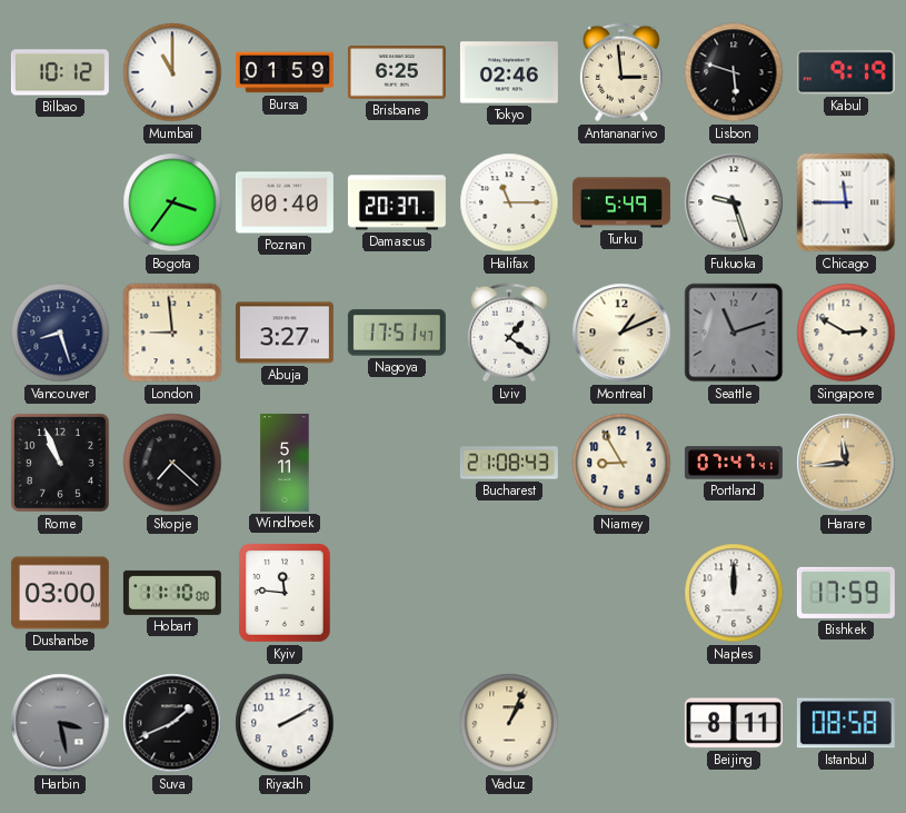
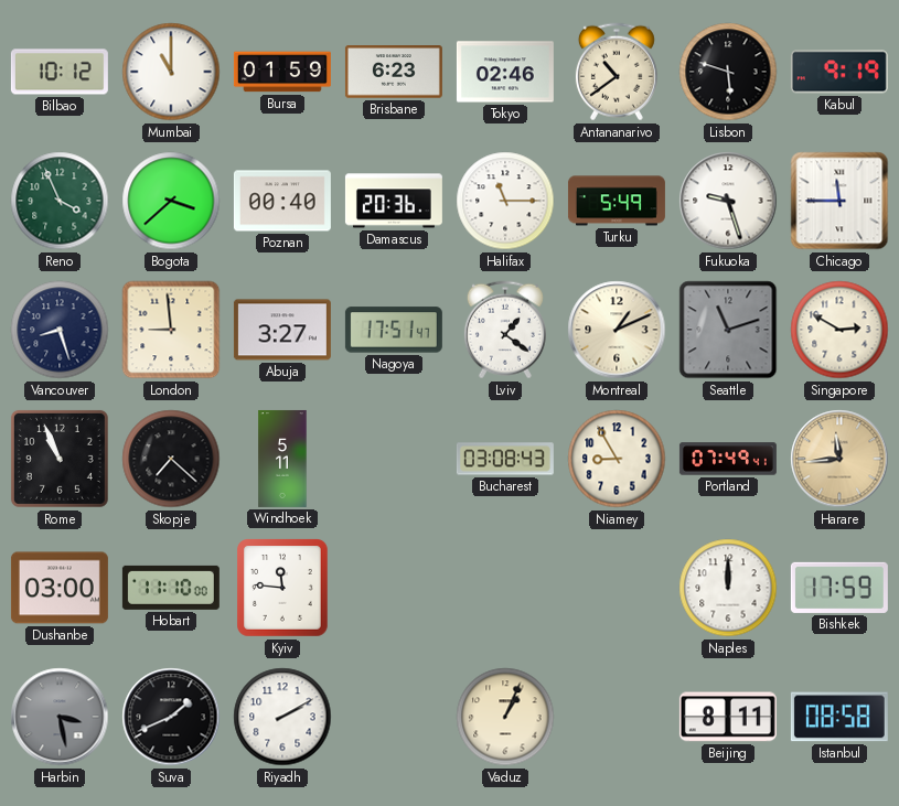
Brisbane: 6:25 -> 6:23 (394, 72)
Antananarivo: 2:59 -> 10:39 (617, 72)
Reno: none -> 3:56 (60, 201)
Bogota: 3:36 -> 3:38 (171, 201)
Damascus: 20:37 -> 20:36 (394, 201)
Bucharest: 21:08 -> 03:08 (505, 459)
Portland: 07:47 -> 07:49 (728, 459)
